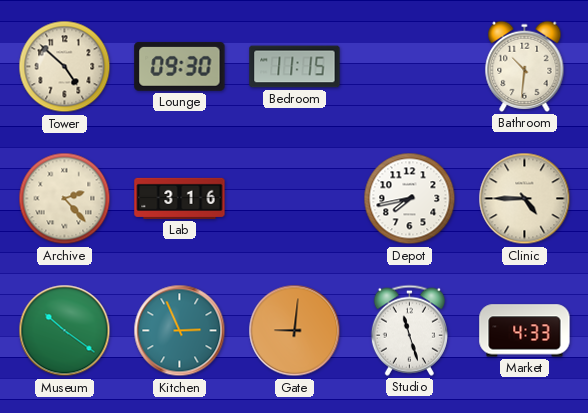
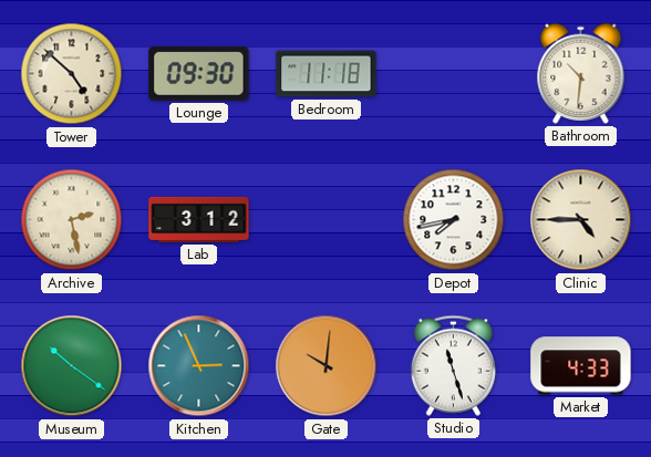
Bedroom: 11:15 -> 11:18 (327, 74)
Archive: 2:23 -> 2:28 (72, 220)
Lab: 3:16 -> 3:12 (199, 219)
Gate: 9:01 -> 10:01 (327, 366)
